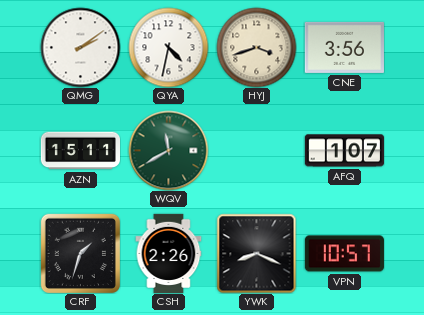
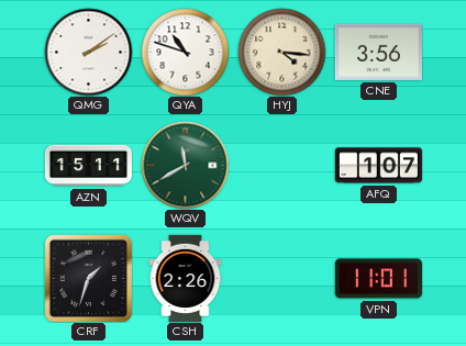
QYA: 4:32 -> 10:48 (185, 52)
HYJ: 3:42 -> 4:16 (281, 52)
YWK: 8:19 -> none (256, 253)
VPN: 10:57 -> 11:01 (378, 279)
